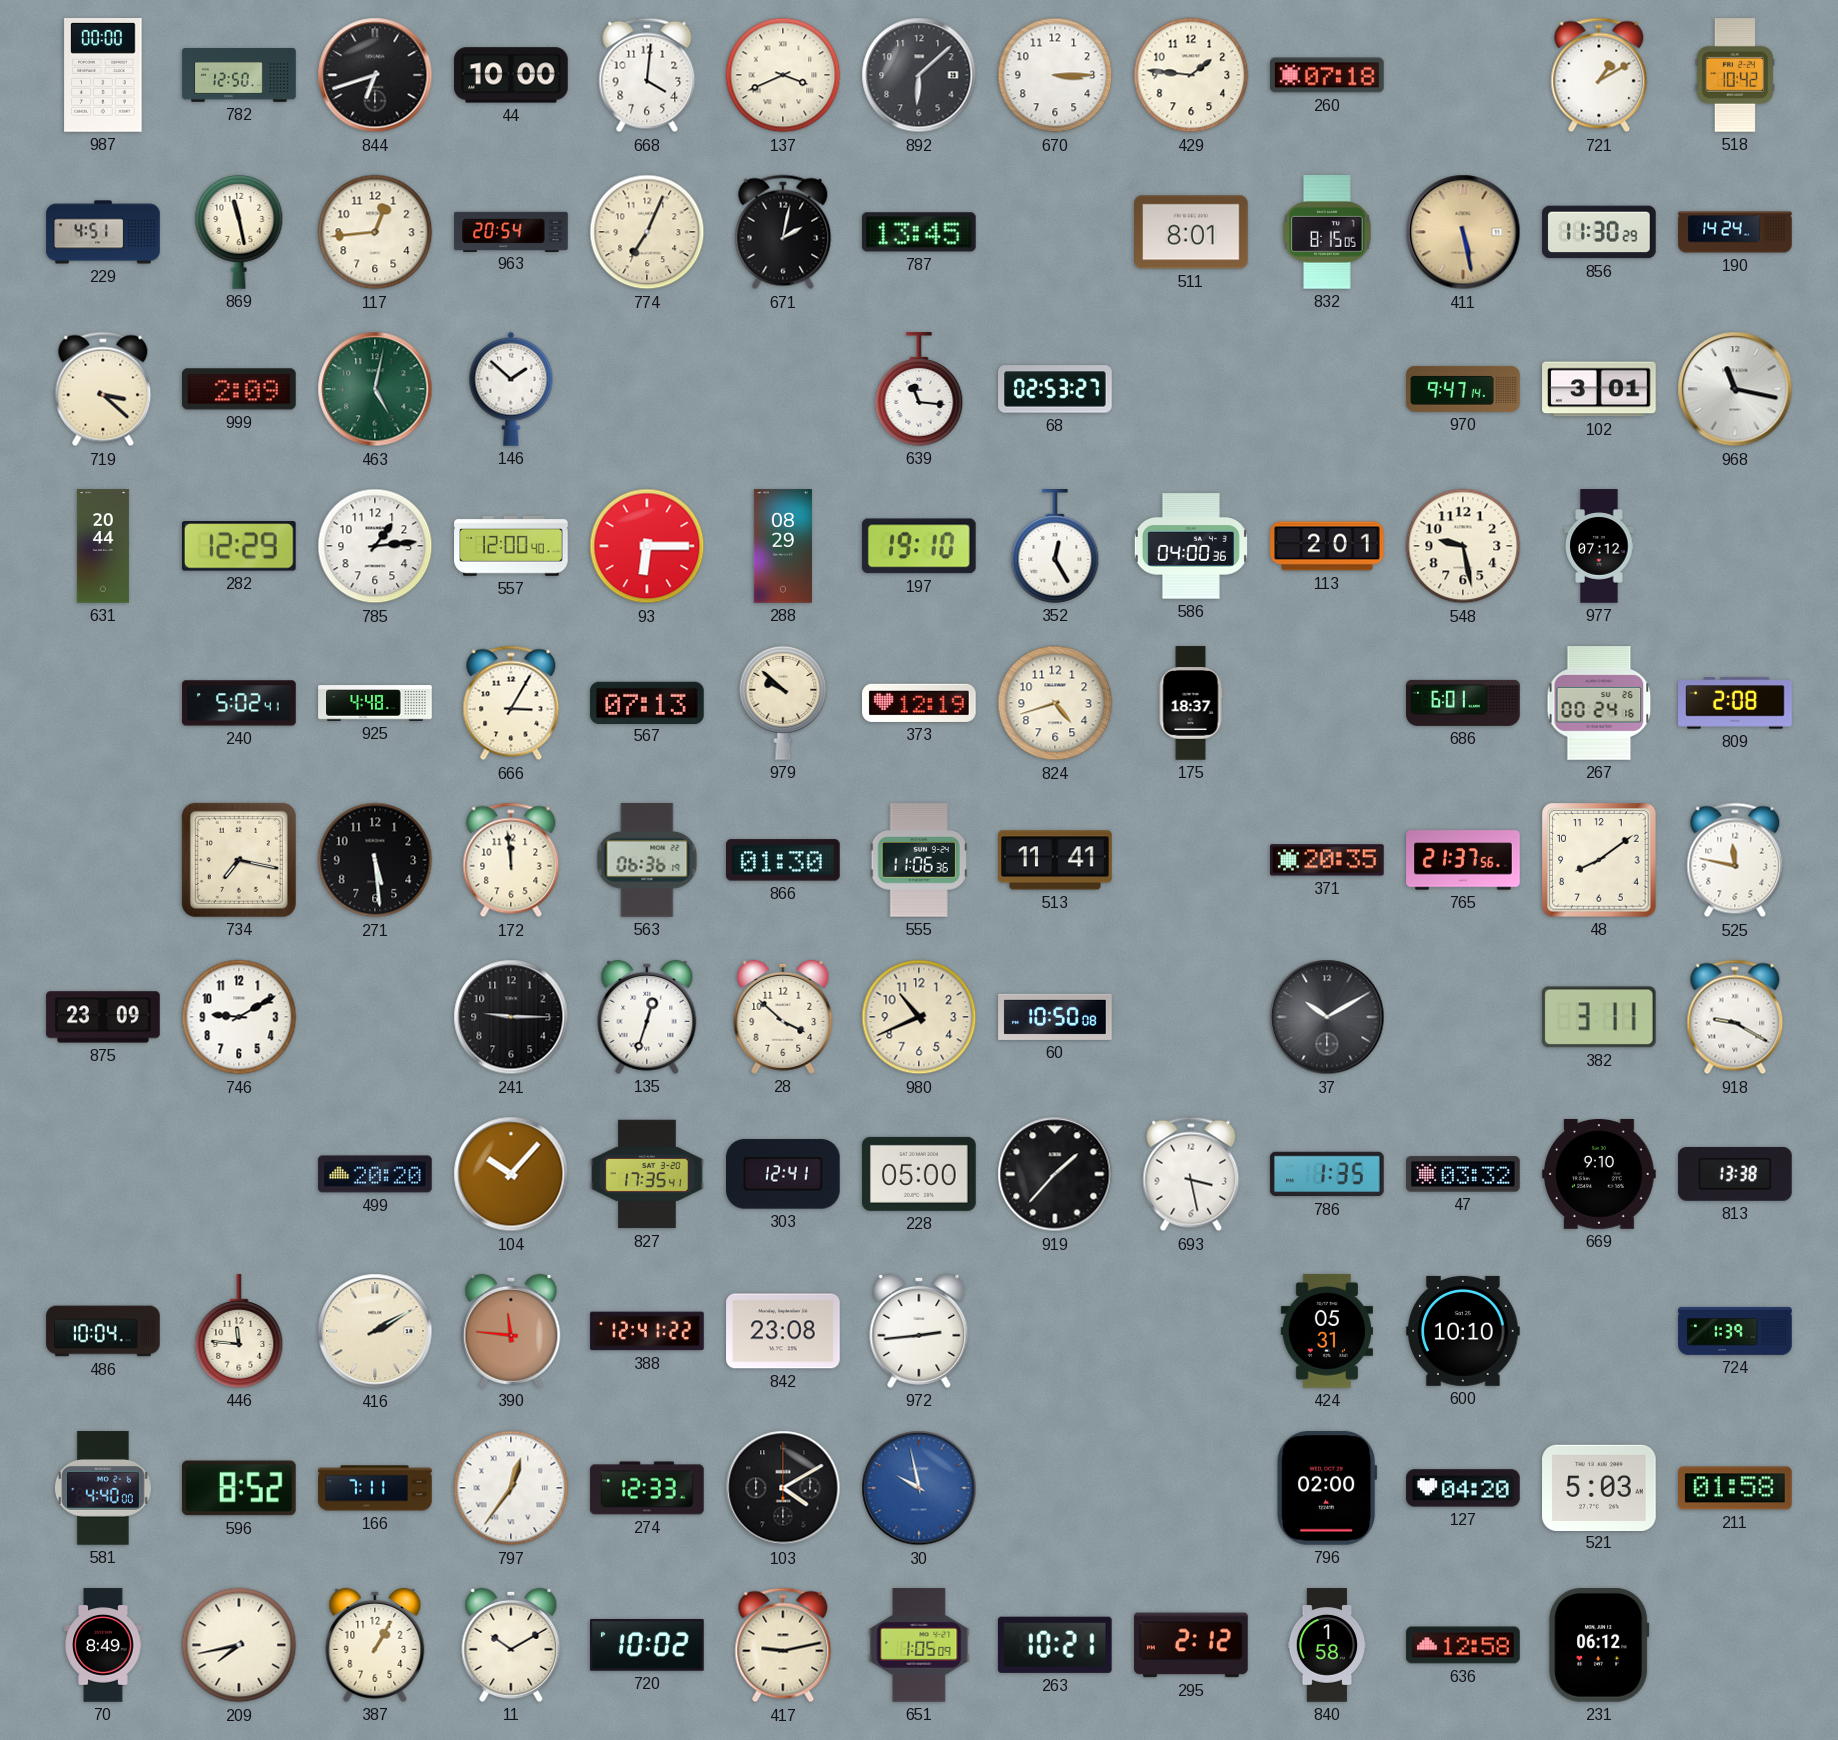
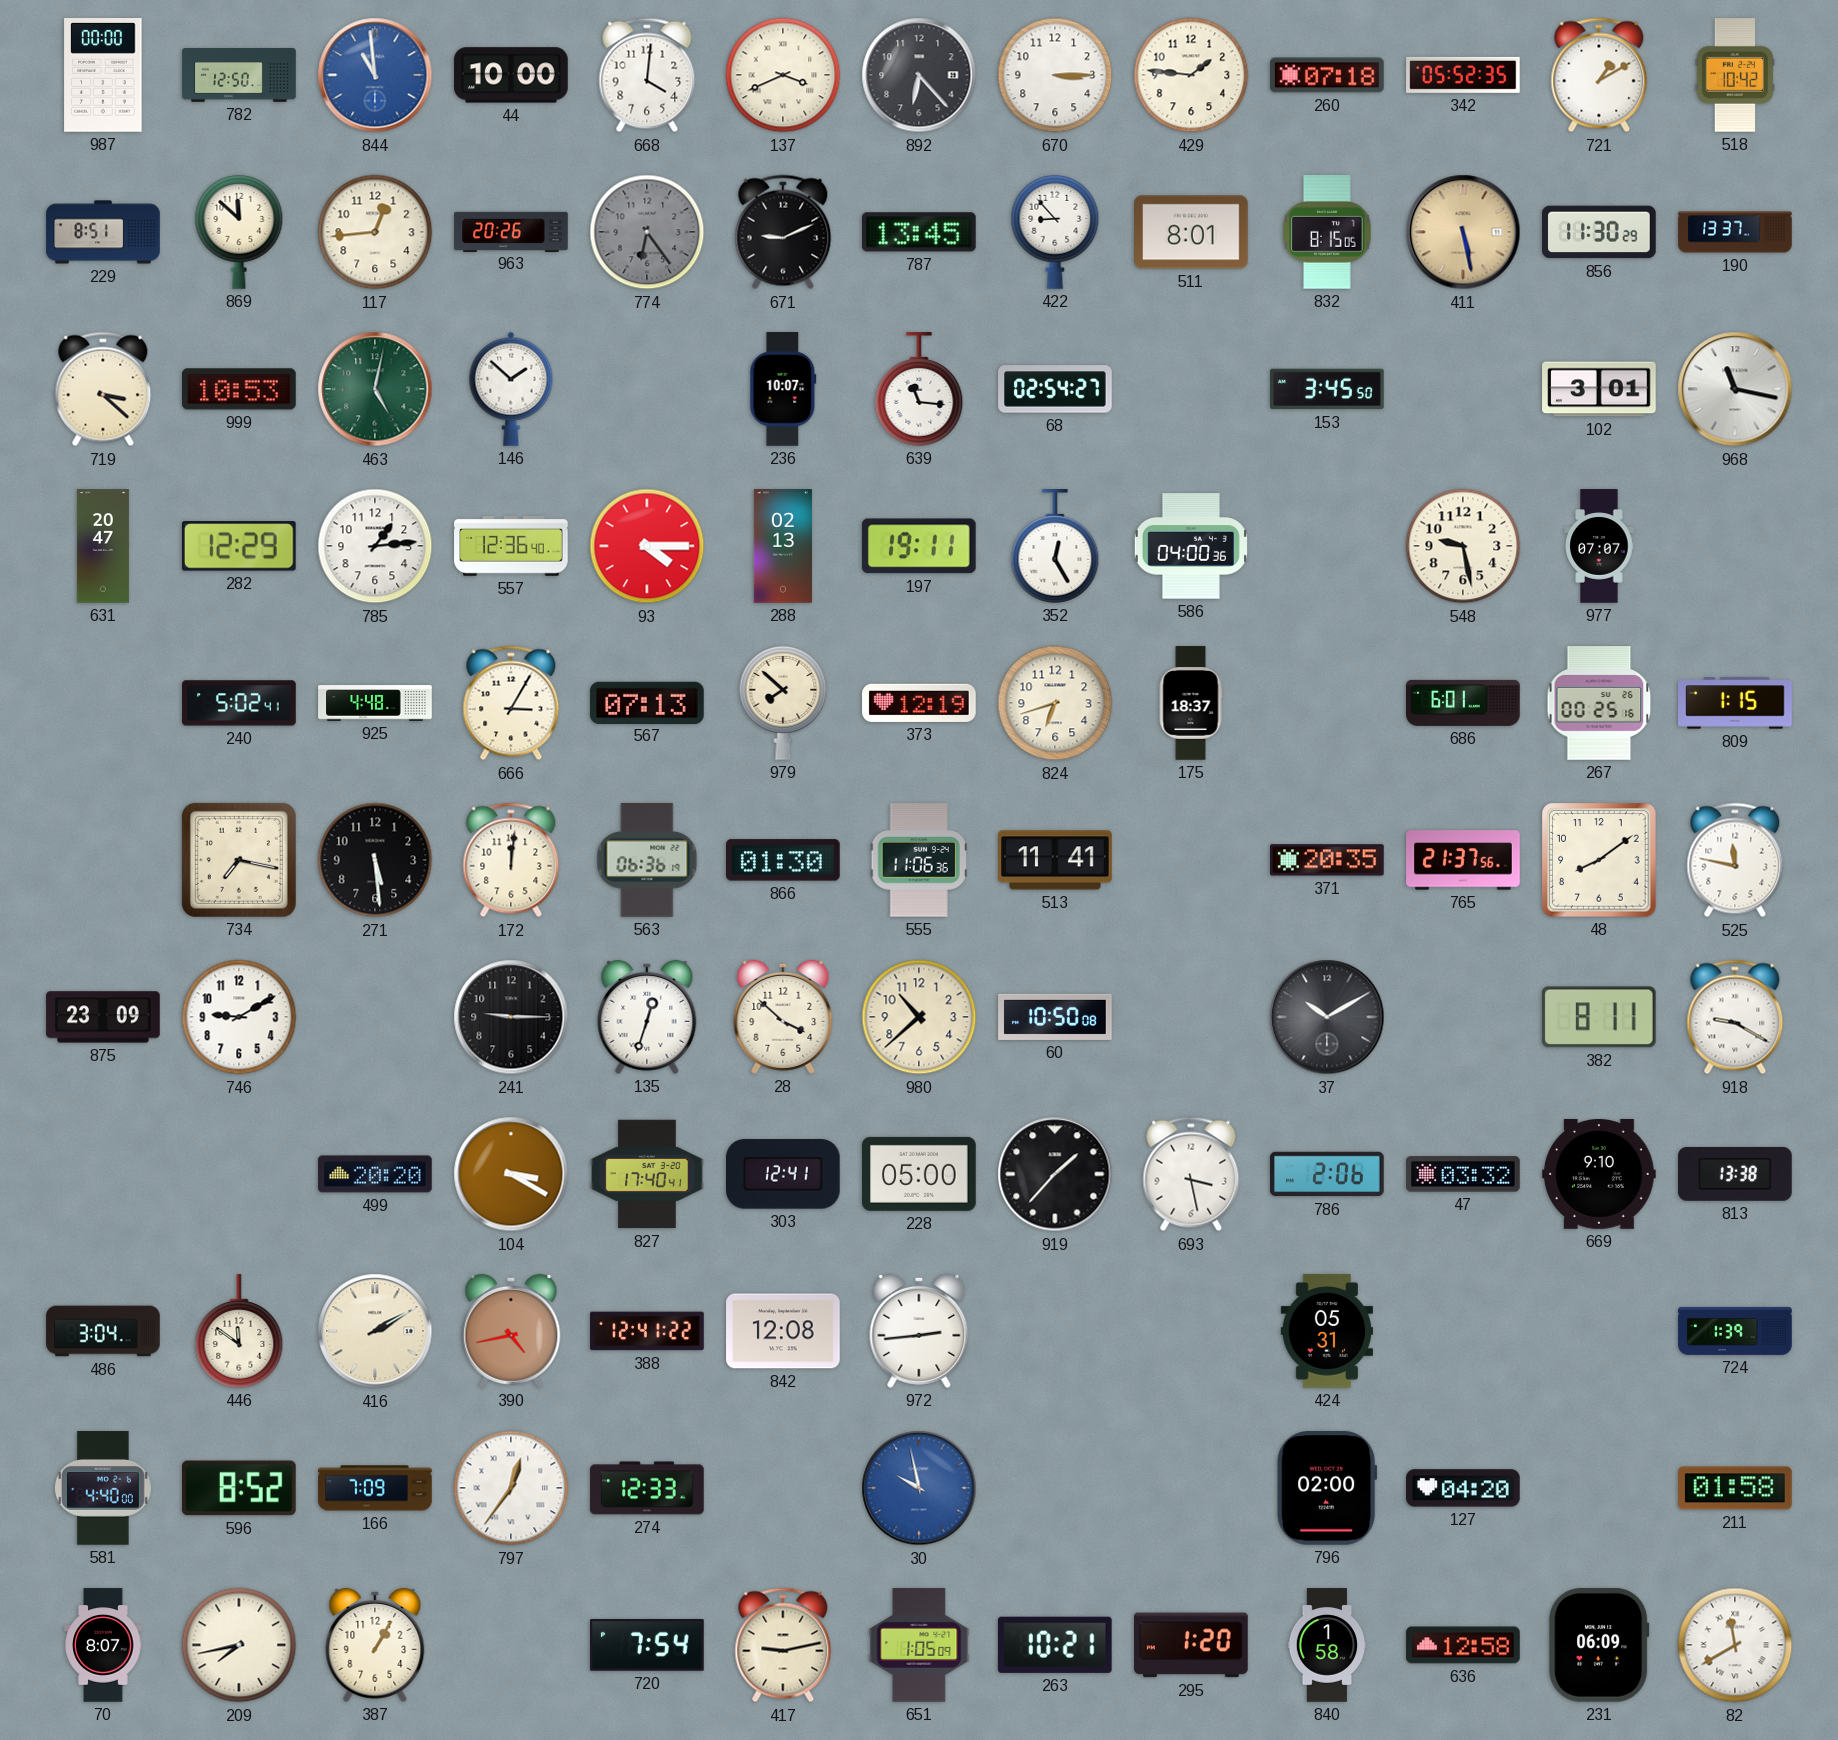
844: 6:42 -> 10:59 (375, 75)
844 dial: black -> blue (375, 75)
892: 6:08 -> 6:23 (919, 75)
342: none -> 05:52 (1463, 75)
229: 4:51 -> 8:51 (103, 232)
869: 11:28 -> 11:52 (239, 232)
963: 20:54 -> 20:26 (511, 231)
774: 7:04 -> 6:24 (647, 232)
774 dial: cream -> grey (647, 232)
671: 2:02 -> 9:11 (783, 232)
422: none -> 8:53 (1055, 232)
190: 14:24 -> 13:37 (1735, 232)
999: 2:09 -> 10:53 (239, 389)
236: none -> 10:07 (783, 389)
68: 02:53 -> 02:54 (1055, 389)
153: none -> 3:45 (1327, 389)
970: 9:47 -> none (1463, 389)
631: 20:44 -> 20:47 (103, 546)
557: 12:00 -> 12:36 (511, 546)
93: 6:15 -> 4:15 (647, 546)
288: 08:29 -> 02:13 (783, 546)
197: 19:10 -> 19:11 (919, 546)
113: 2:01 -> none (1327, 546)
977: 07:12 -> 07:07 (1599, 546)
979: 9:52 -> 7:52 (783, 703)
824: 4:42 -> 6:42 (1055, 703)
267: 00:24 -> 00:25 (1599, 703)
809: 2:08 -> 1:15 (1735, 703)
172: 11:59 -> 12:01 (511, 860)
980: 10:41 -> 10:38 (919, 1017)
382: 3:11 -> 8:11 (1599, 1017)
104: 10:07 -> 3:20 (511, 1174)
827: 17:35 -> 17:40 (647, 1174)
786: 1:35 -> 2:06 (1327, 1174)
486: 10:04 -> 3:04 (103, 1331)
446: 11:46 -> 11:51 (239, 1331)
390: 11:46 -> 4:43 (511, 1331)
842: 23:08 -> 12:08 (783, 1331)
600: 10:10 -> none (1463, 1331)
166: 7:11 -> 7:09 (375, 1488)
103: 4:10 -> none (783, 1488)
521: 5:03 -> none (1599, 1487)
70: 8:49 -> 8:07 (103, 1645)
11: 10:10 -> none (511, 1645)
720: 10:02 -> 7:54 (647, 1646)
295: 2:12 -> 1:20 (1191, 1645)
231: 06:12 -> 06:09 (1599, 1646)
82: none -> 11:40 (1735, 1645)
